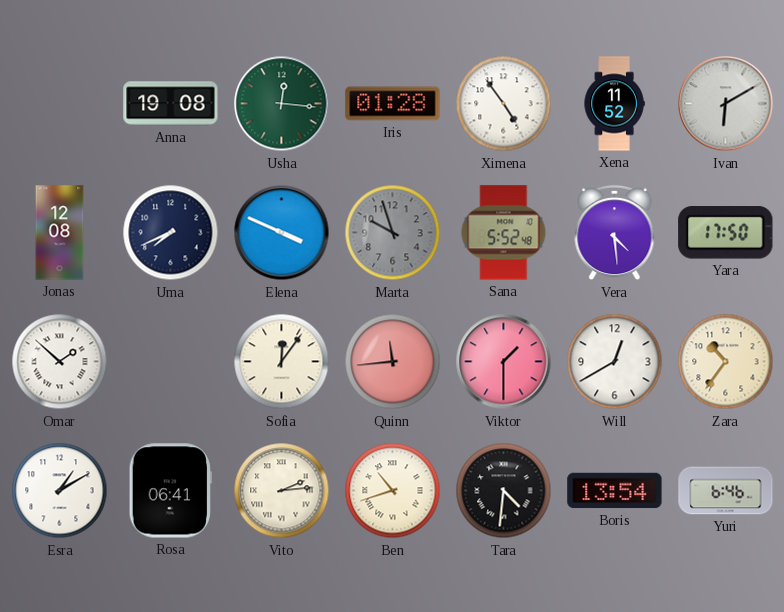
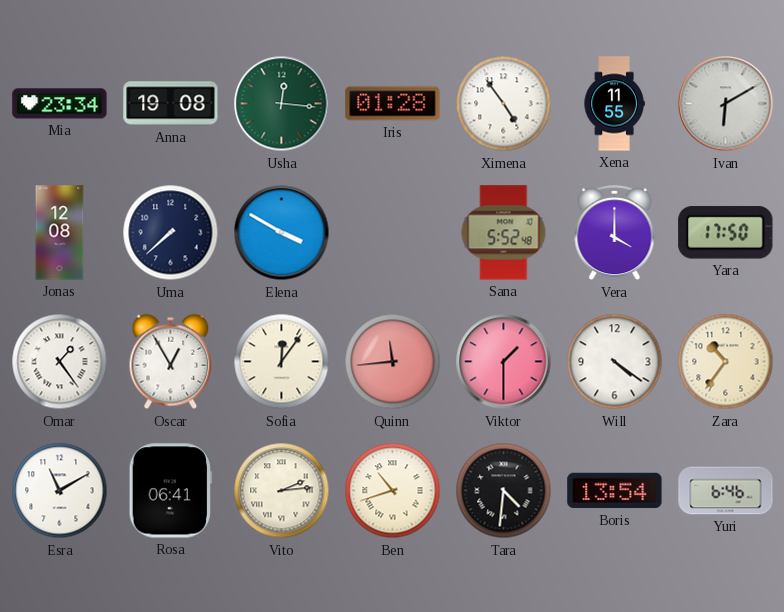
Mia: none -> 23:34 (60, 104)
Xena: 11:52 -> 11:55 (614, 104)
Uma: 7:41 -> 7:38 (171, 233)
Elena: 3:49 -> 3:50 (282, 233)
Marta: 9:57 -> none (393, 233)
Vera: 4:29 -> 4:00 (615, 233)
Omar: 1:52 -> 1:24 (60, 362)
Oscar: none -> 12:55 (171, 362)
Will: 12:40 -> 4:21 (615, 362)
Esra: 1:10 -> 11:10 (60, 491)
